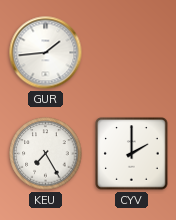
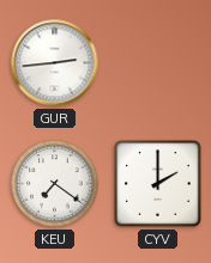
GUR: 1:44 -> 2:44 (55, 63)
KEU: 7:25 -> 7:21 (55, 184)
